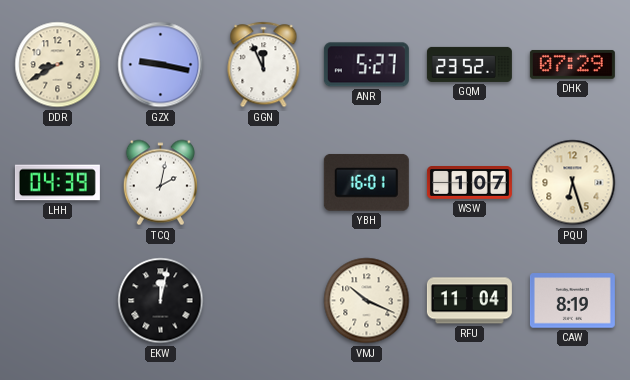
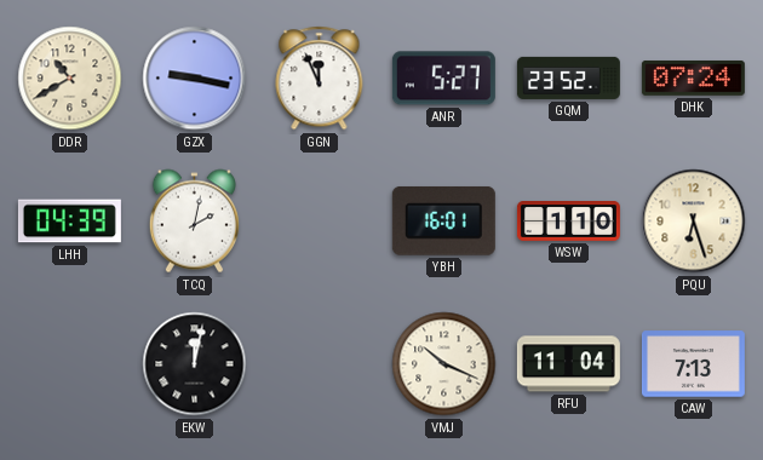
DDR: 8:40 -> 10:40 (70, 79)
DHK: 07:29 -> 07:24 (693, 77)
WSW: 1:07 -> 1:10 (568, 222)
CAW: 8:19 -> 7:13 (693, 364)
